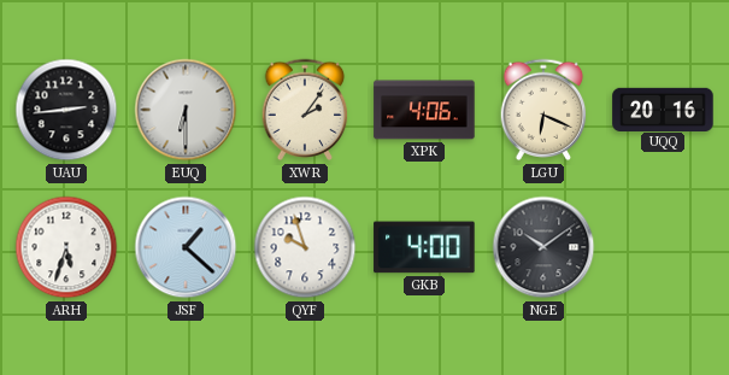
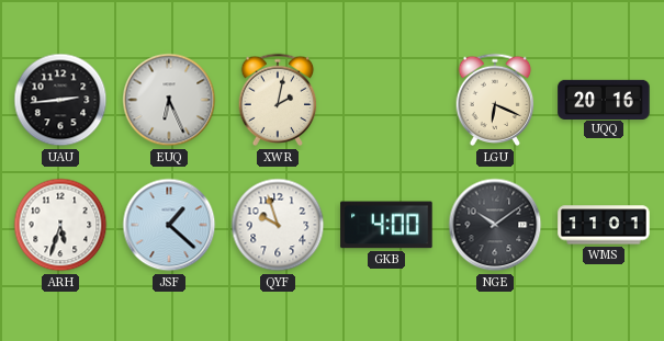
EUQ: 6:30 -> 6:26 (169, 100)
XWR: 2:06 -> 2:02 (278, 100)
XPK: 4:06 -> none (424, 110)
WMS: none -> 11:01 (604, 225)
